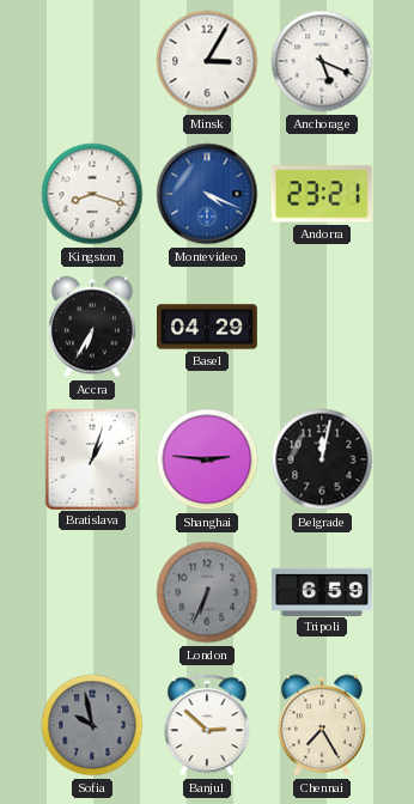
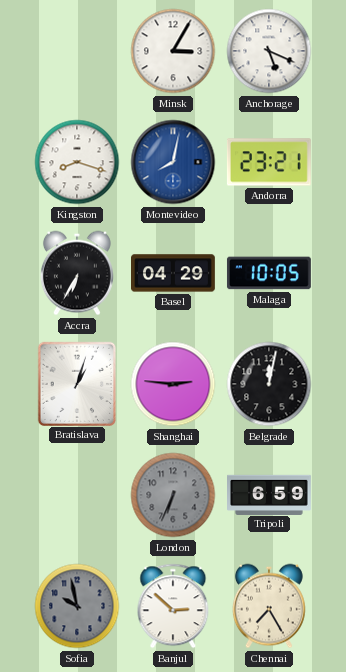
Montevideo: 4:19 -> 8:02 (173, 162)
Malaga: none -> 10:05 (269, 273)
